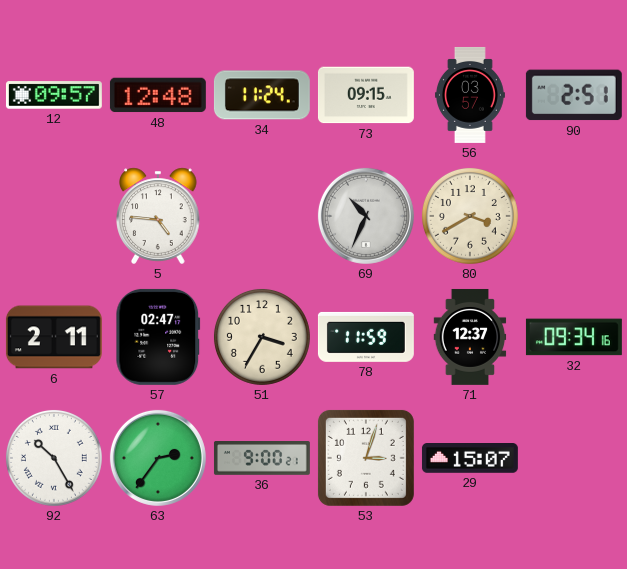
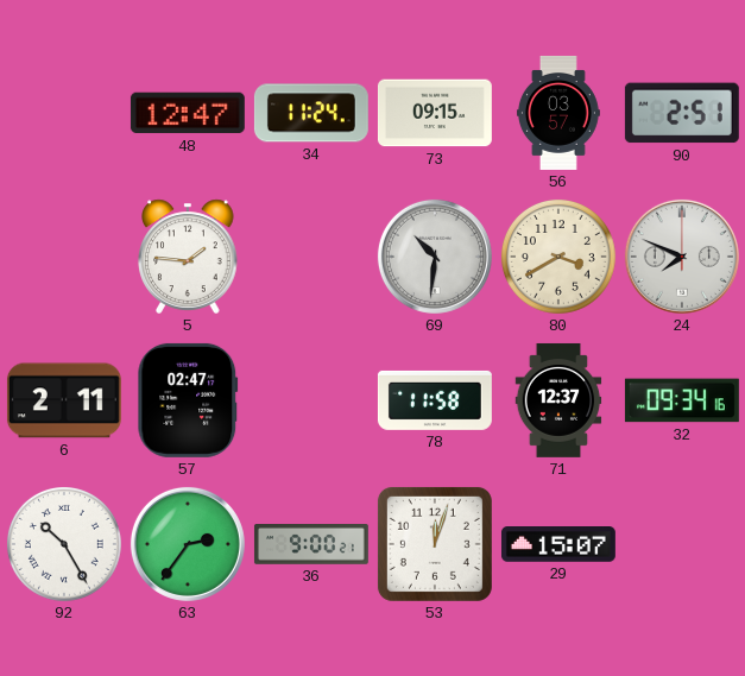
12: 09:57 -> none (54, 95)
48: 12:48 -> 12:47 (188, 113)
5: 4:46 -> 1:46 (188, 257)
69: 10:34 -> 10:31 (435, 257)
24: none -> 7:49 (682, 257)
51: 3:35 -> none (262, 337)
78: 11:59 -> 11:58 (435, 400)
53: 3:03 -> 12:03 (435, 544)
